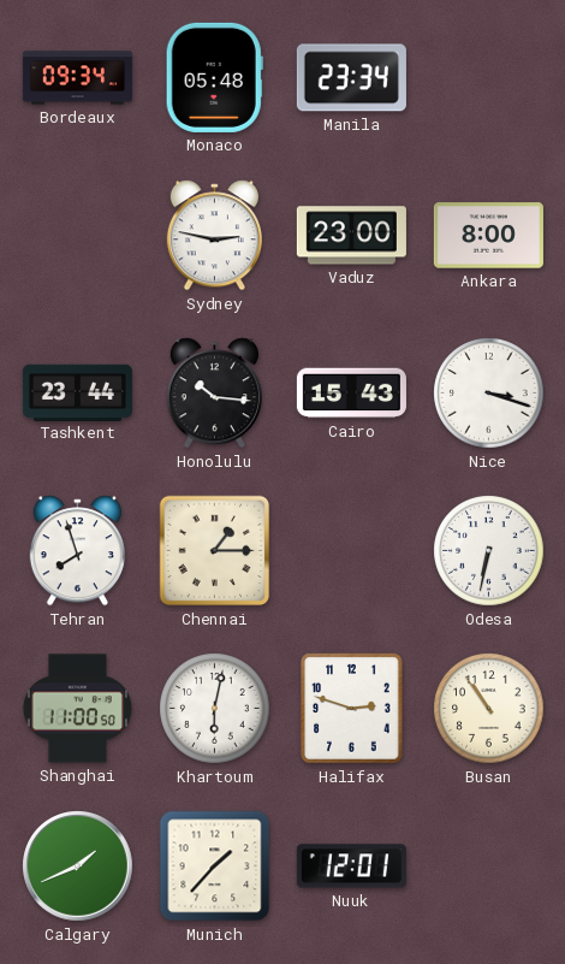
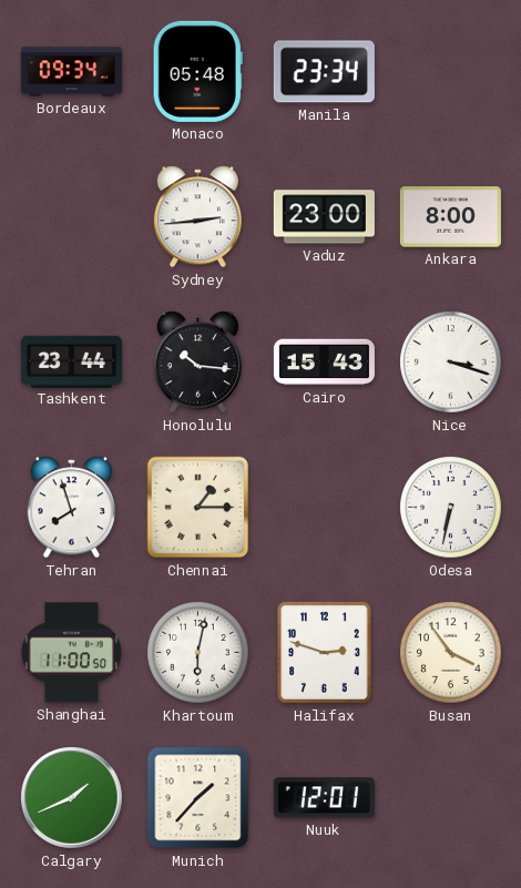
Sydney: 2:47 -> 2:44 (197, 217)
Busan: 10:54 -> 3:54 (451, 653)
